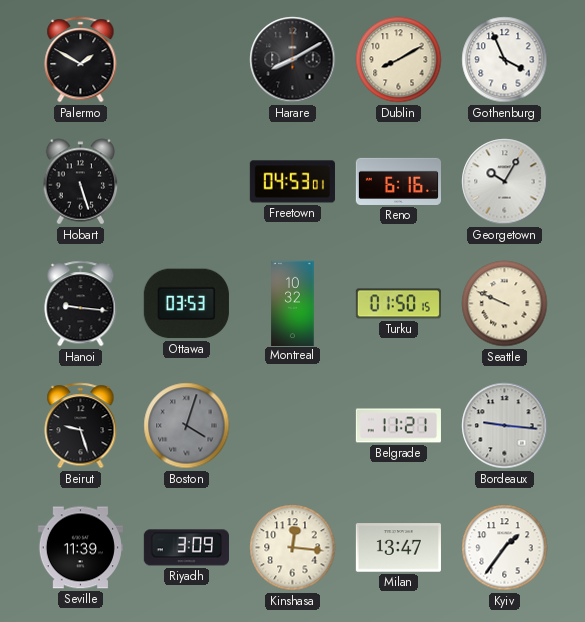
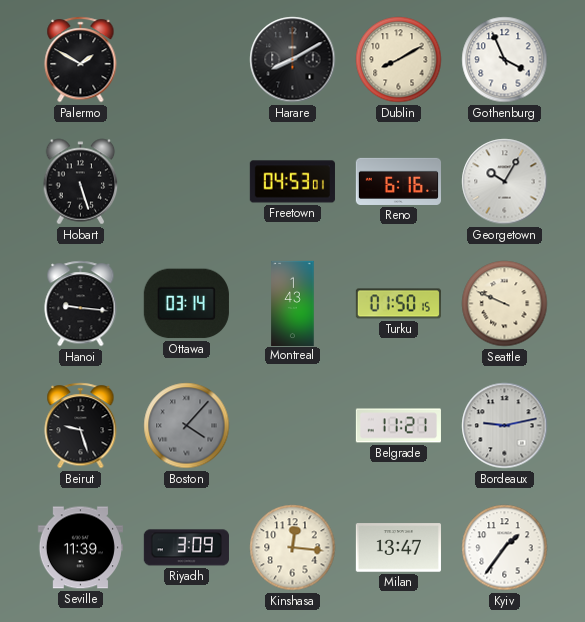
Ottawa: 03:53 -> 03:14 (186, 304)
Montreal: 10:32 -> 1:43 (293, 303)
Boston: 4:03 -> 4:07 (187, 426)
Bordeaux: 9:16 -> 9:13 (505, 426)
